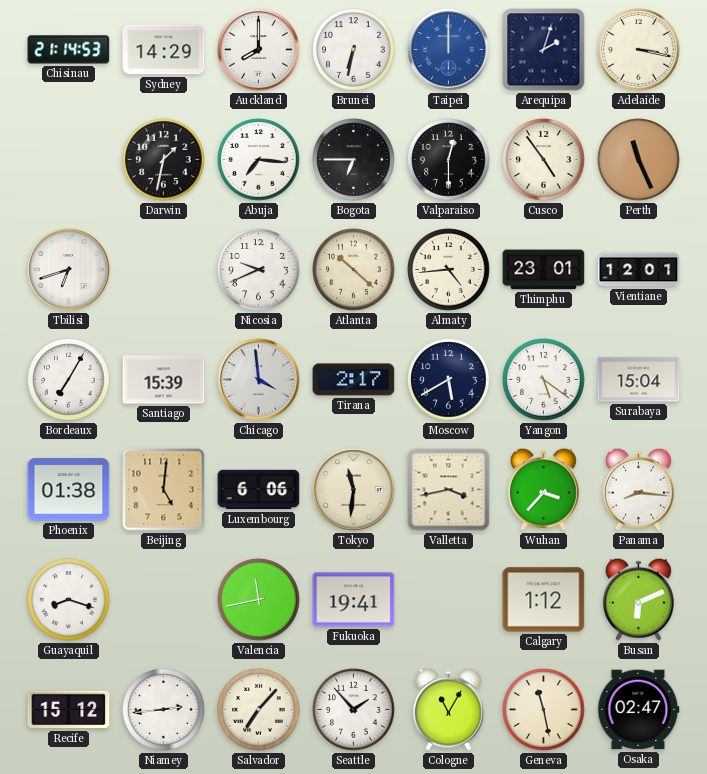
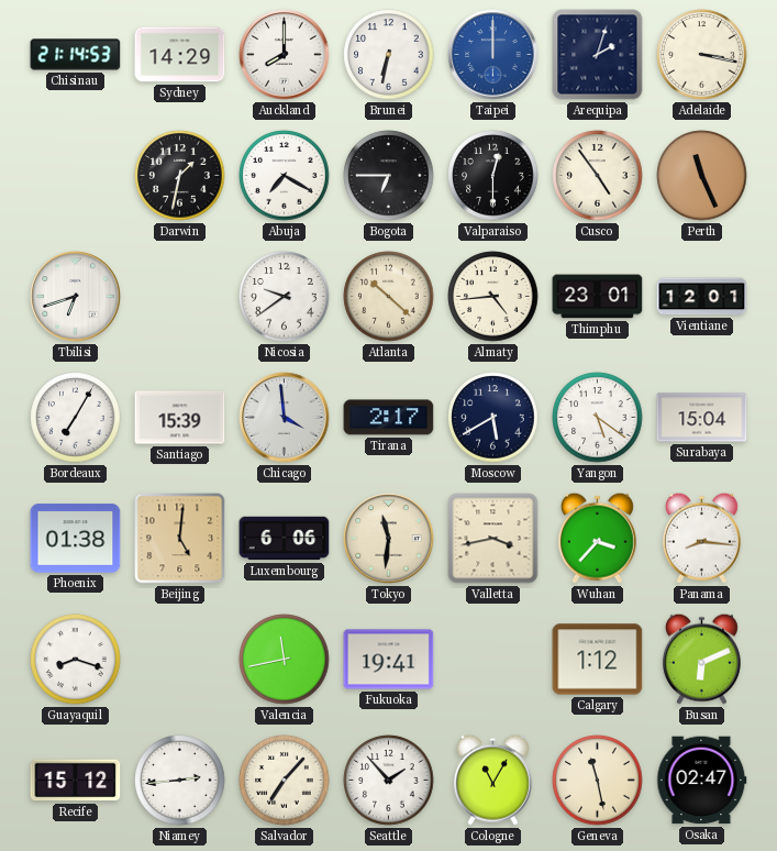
Abuja: 7:16 -> 7:20 (285, 176)
Nicosia: 9:41 -> 9:39 (285, 297)
